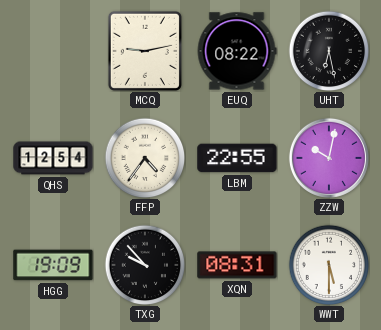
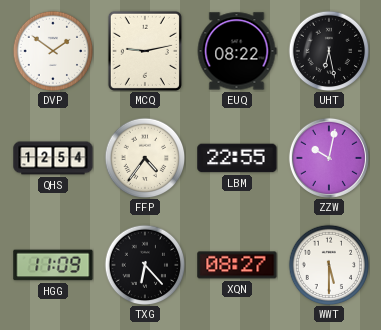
DVP: none -> 1:51 (53, 51)
HGG: 19:09 -> 11:09 (53, 265)
TXG: 9:53 -> 6:23 (145, 265)
XQN: 08:31 -> 08:27 (237, 265)
